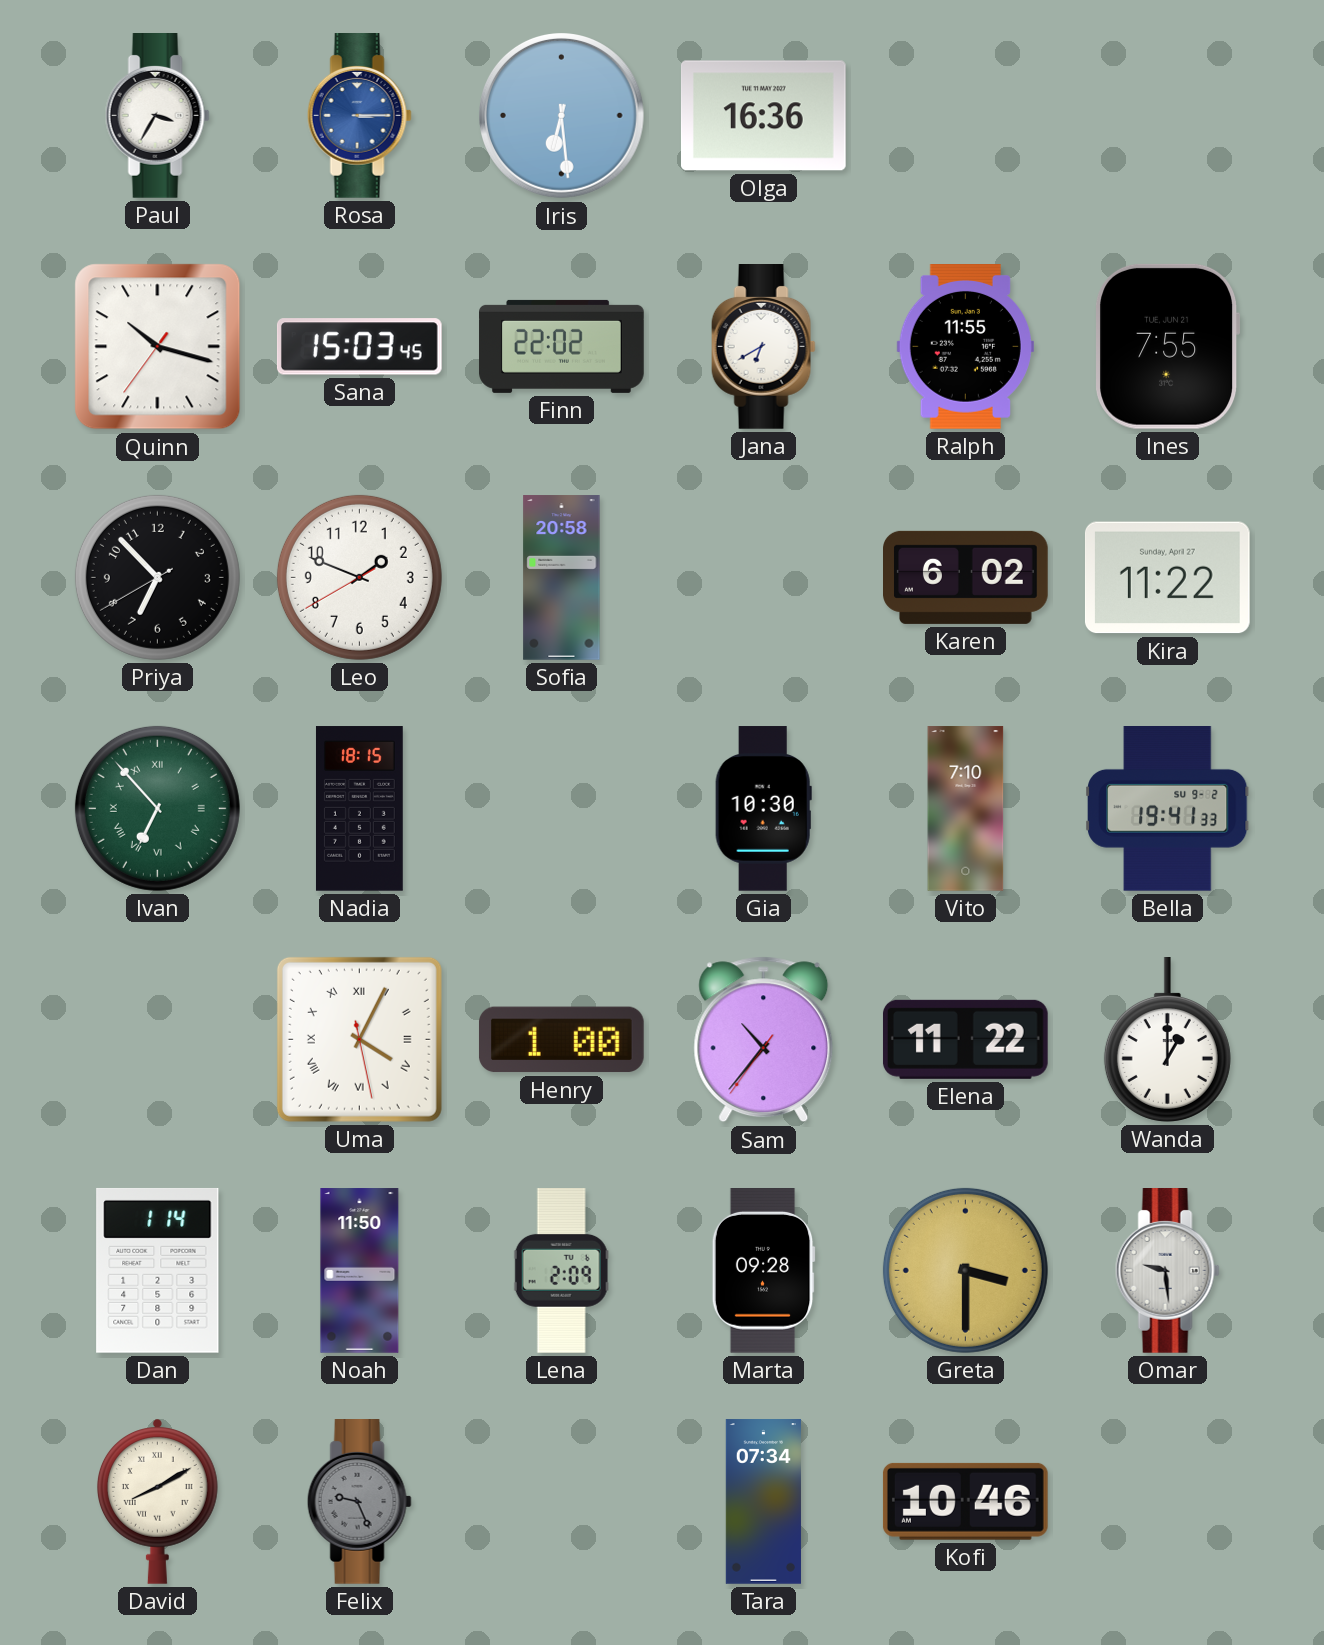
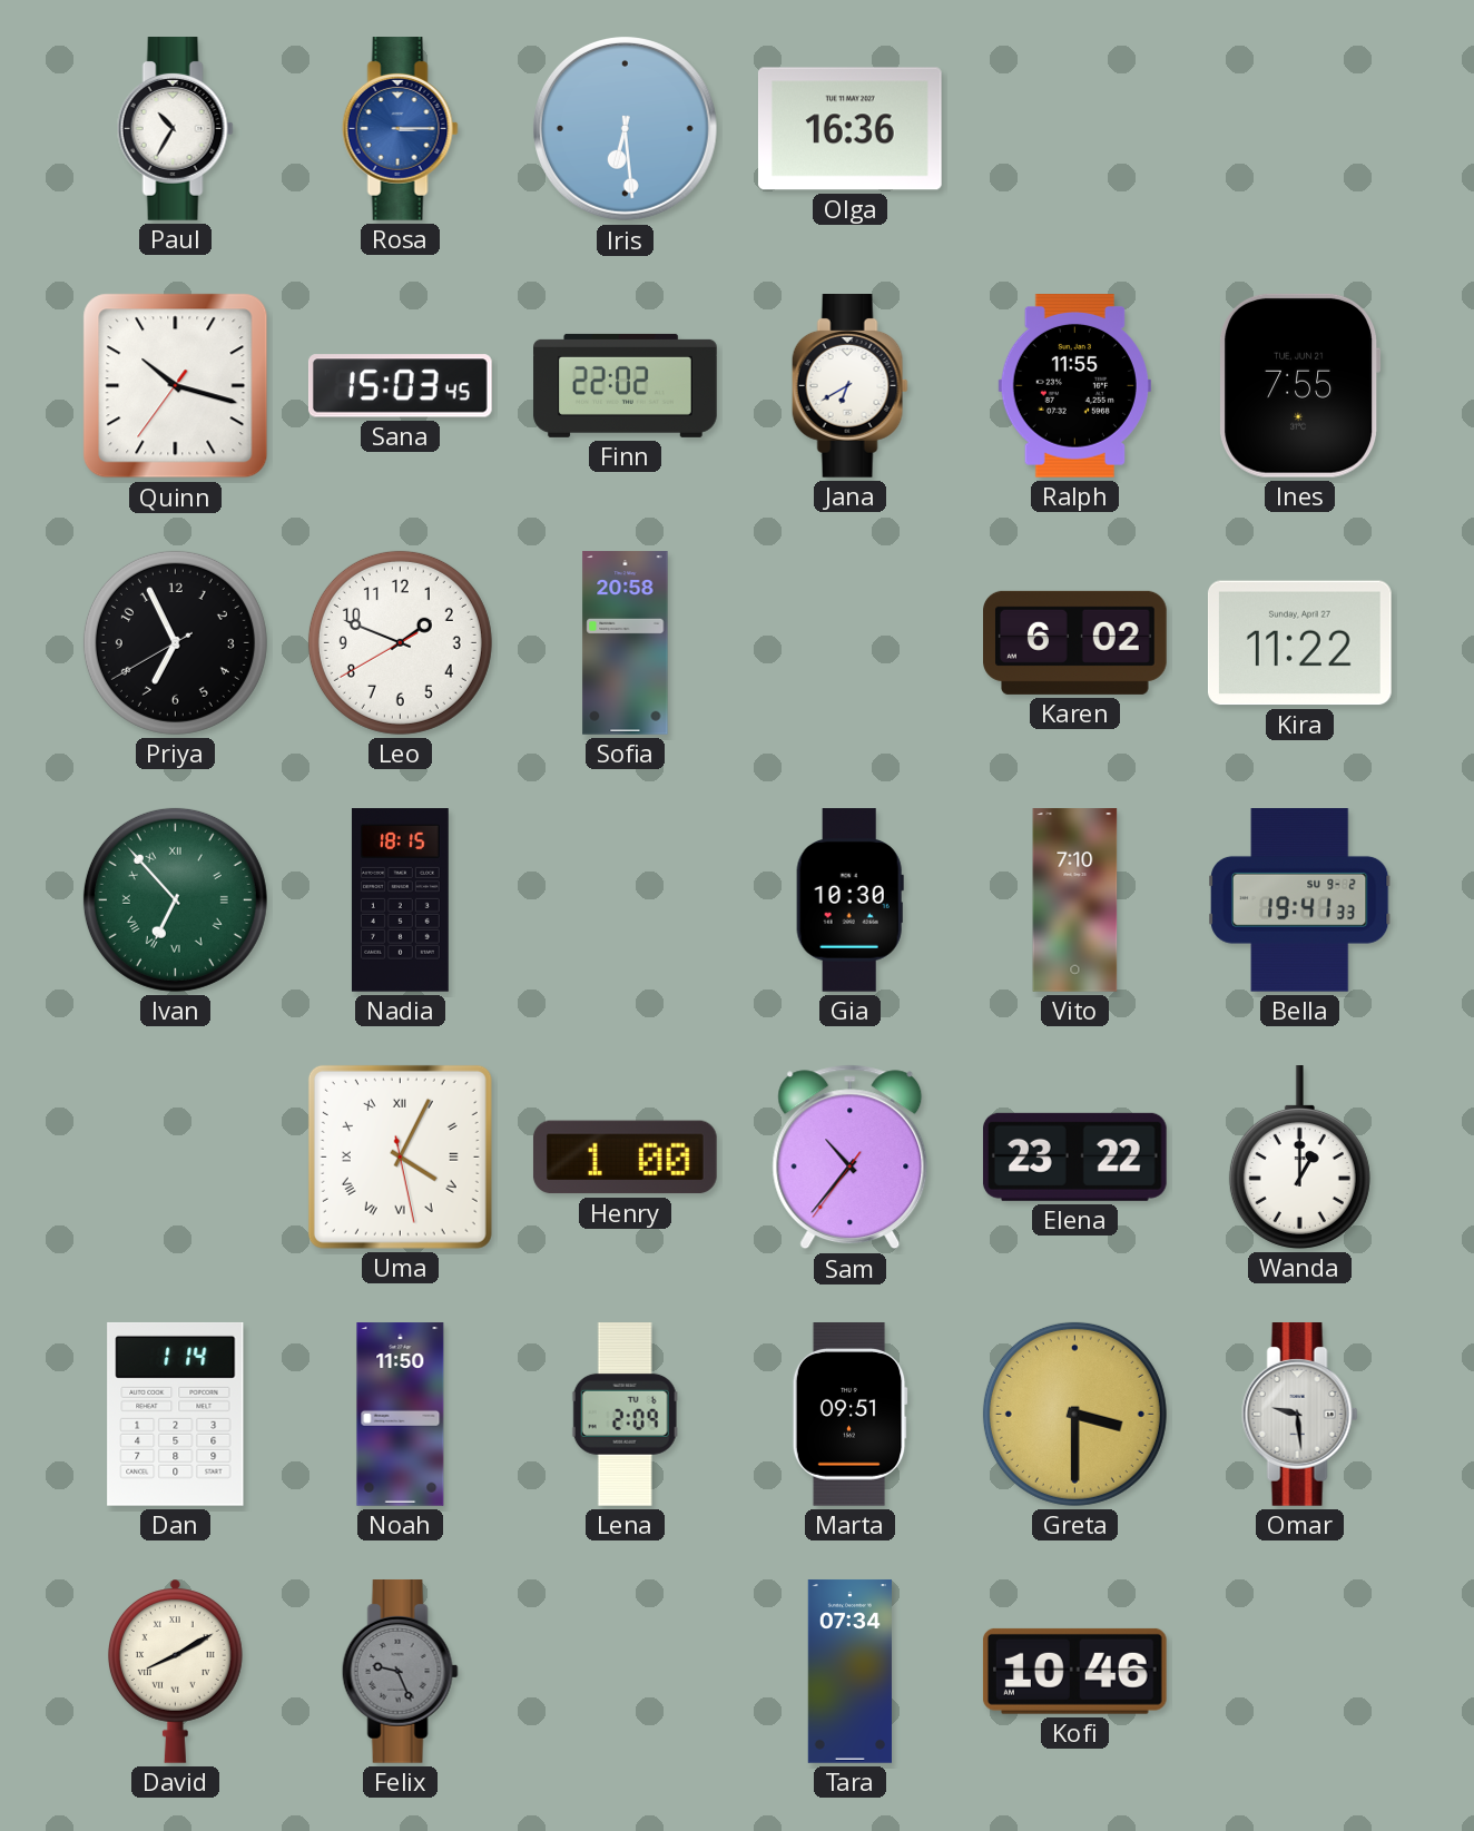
Paul: 3:35 -> 10:35 (175, 129)
Priya: 6:52 -> 6:55 (175, 642)
Elena: 11:22 -> 23:22 (1074, 1156)
Marta: 09:28 -> 09:51 (849, 1415)
